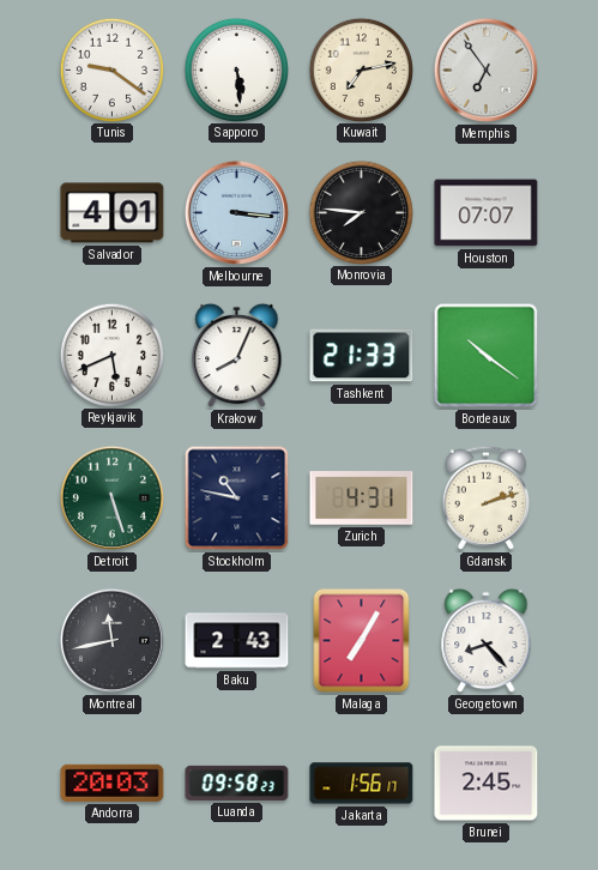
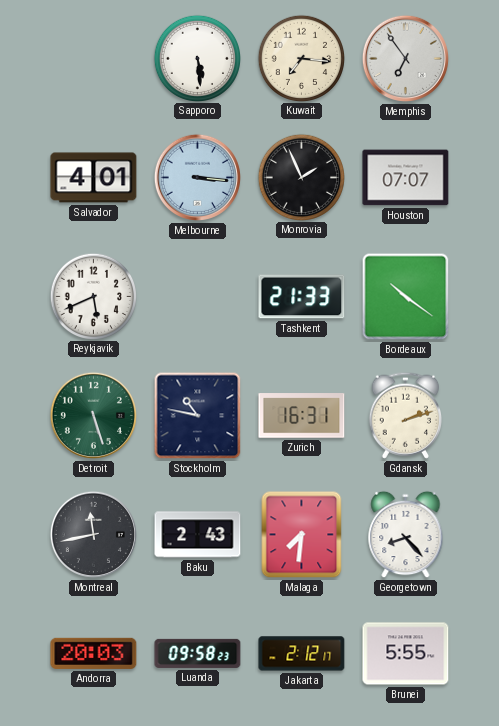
Tunis: 9:21 -> none (111, 70)
Kuwait: 7:13 -> 7:16 (301, 58)
Monrovia: 7:46 -> 1:56 (301, 177)
Krakow: 8:04 -> none (237, 356)
Zurich: 4:31 -> 16:31 (302, 416)
Malaga: 7:05 -> 7:31 (302, 535)
Jakarta: 1:56 -> 2:12 (302, 654)
Brunei: 2:45 -> 5:55 (406, 654)
